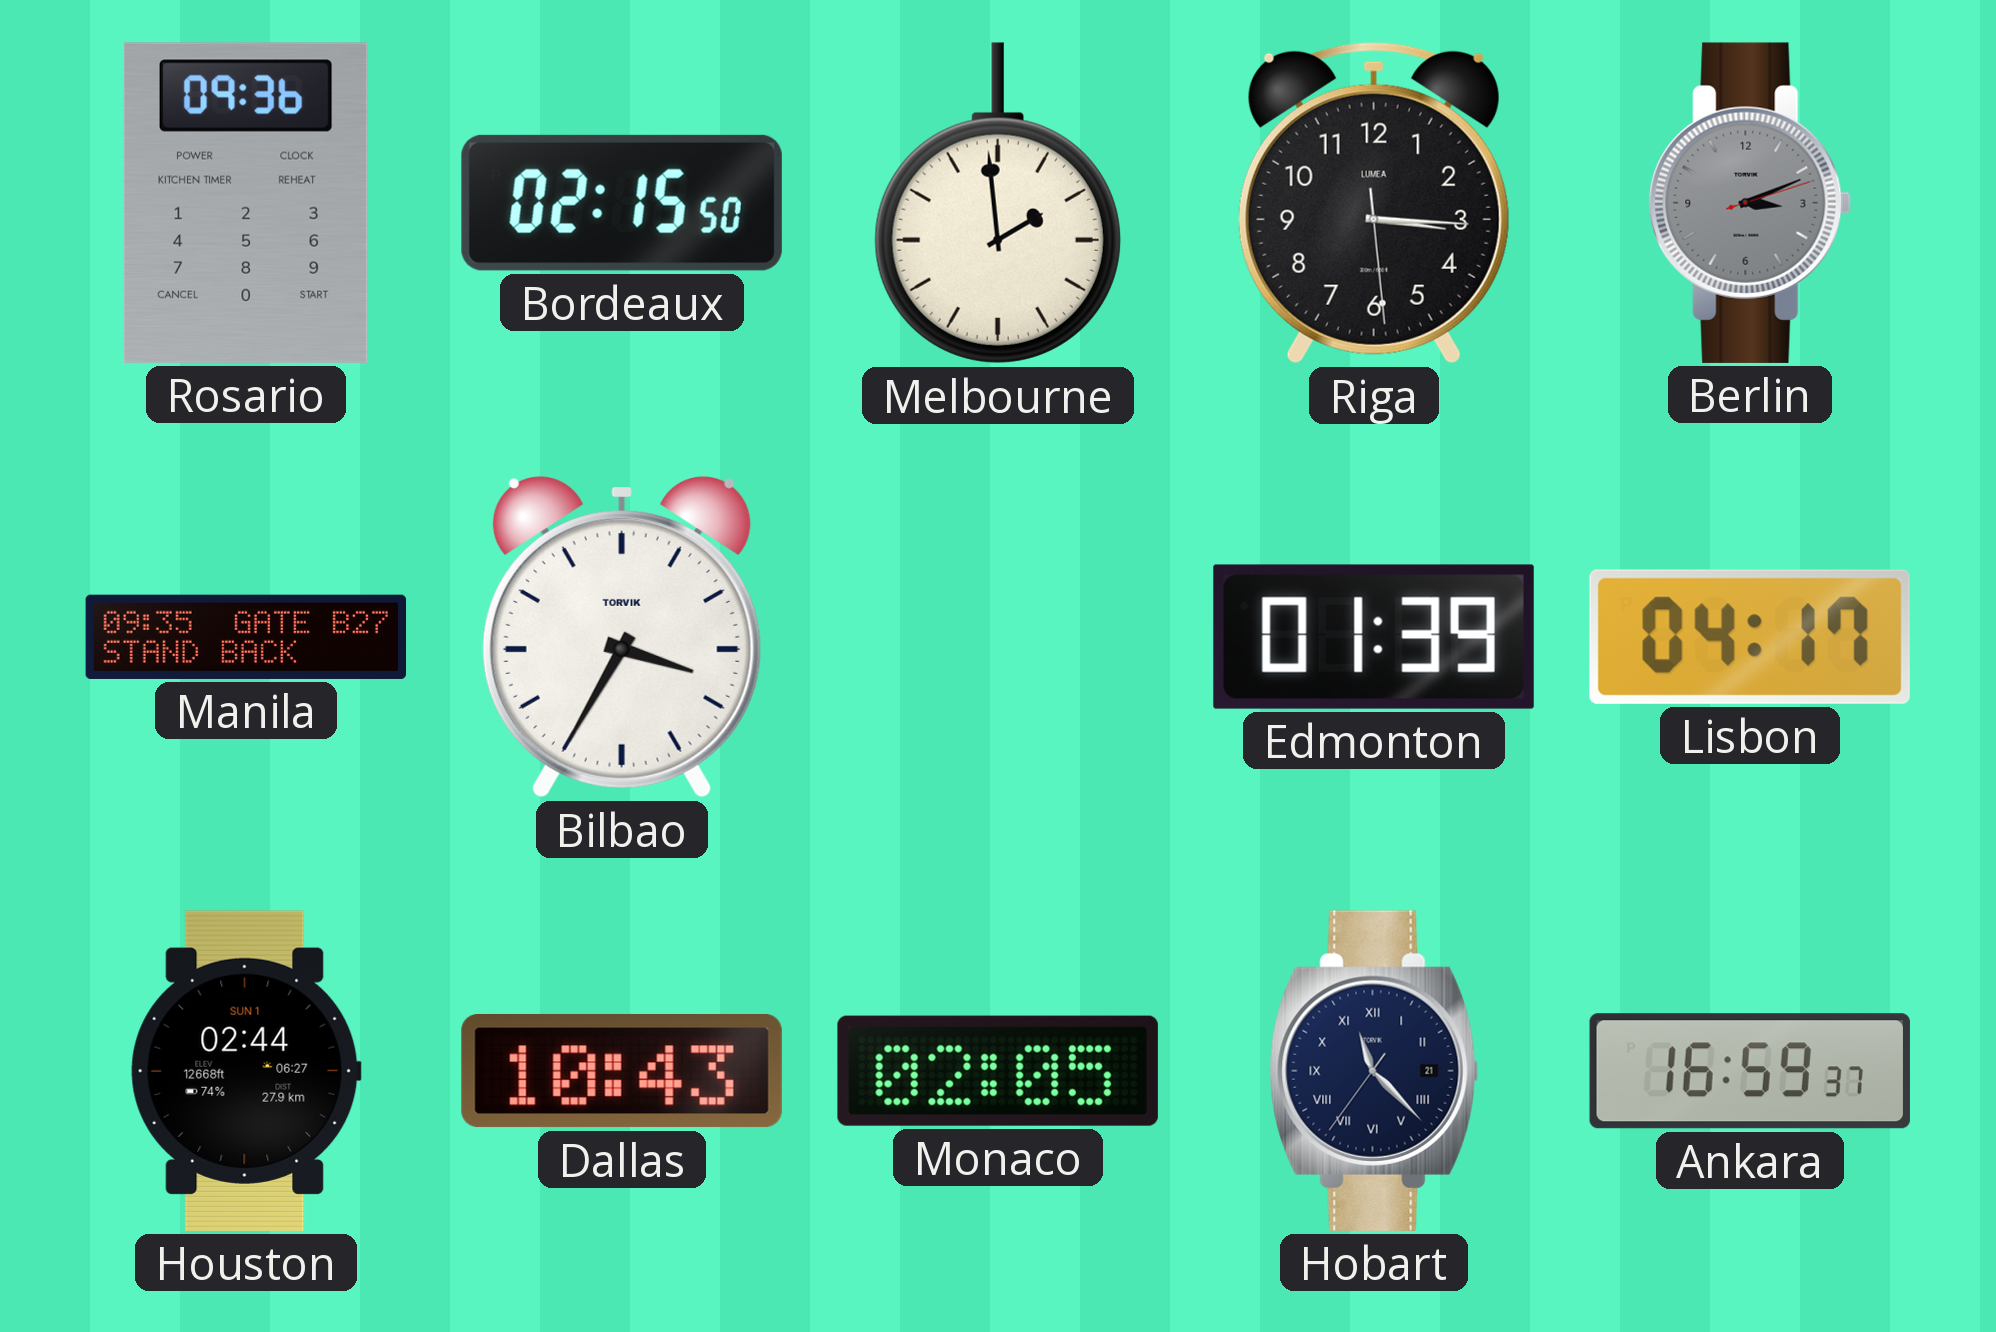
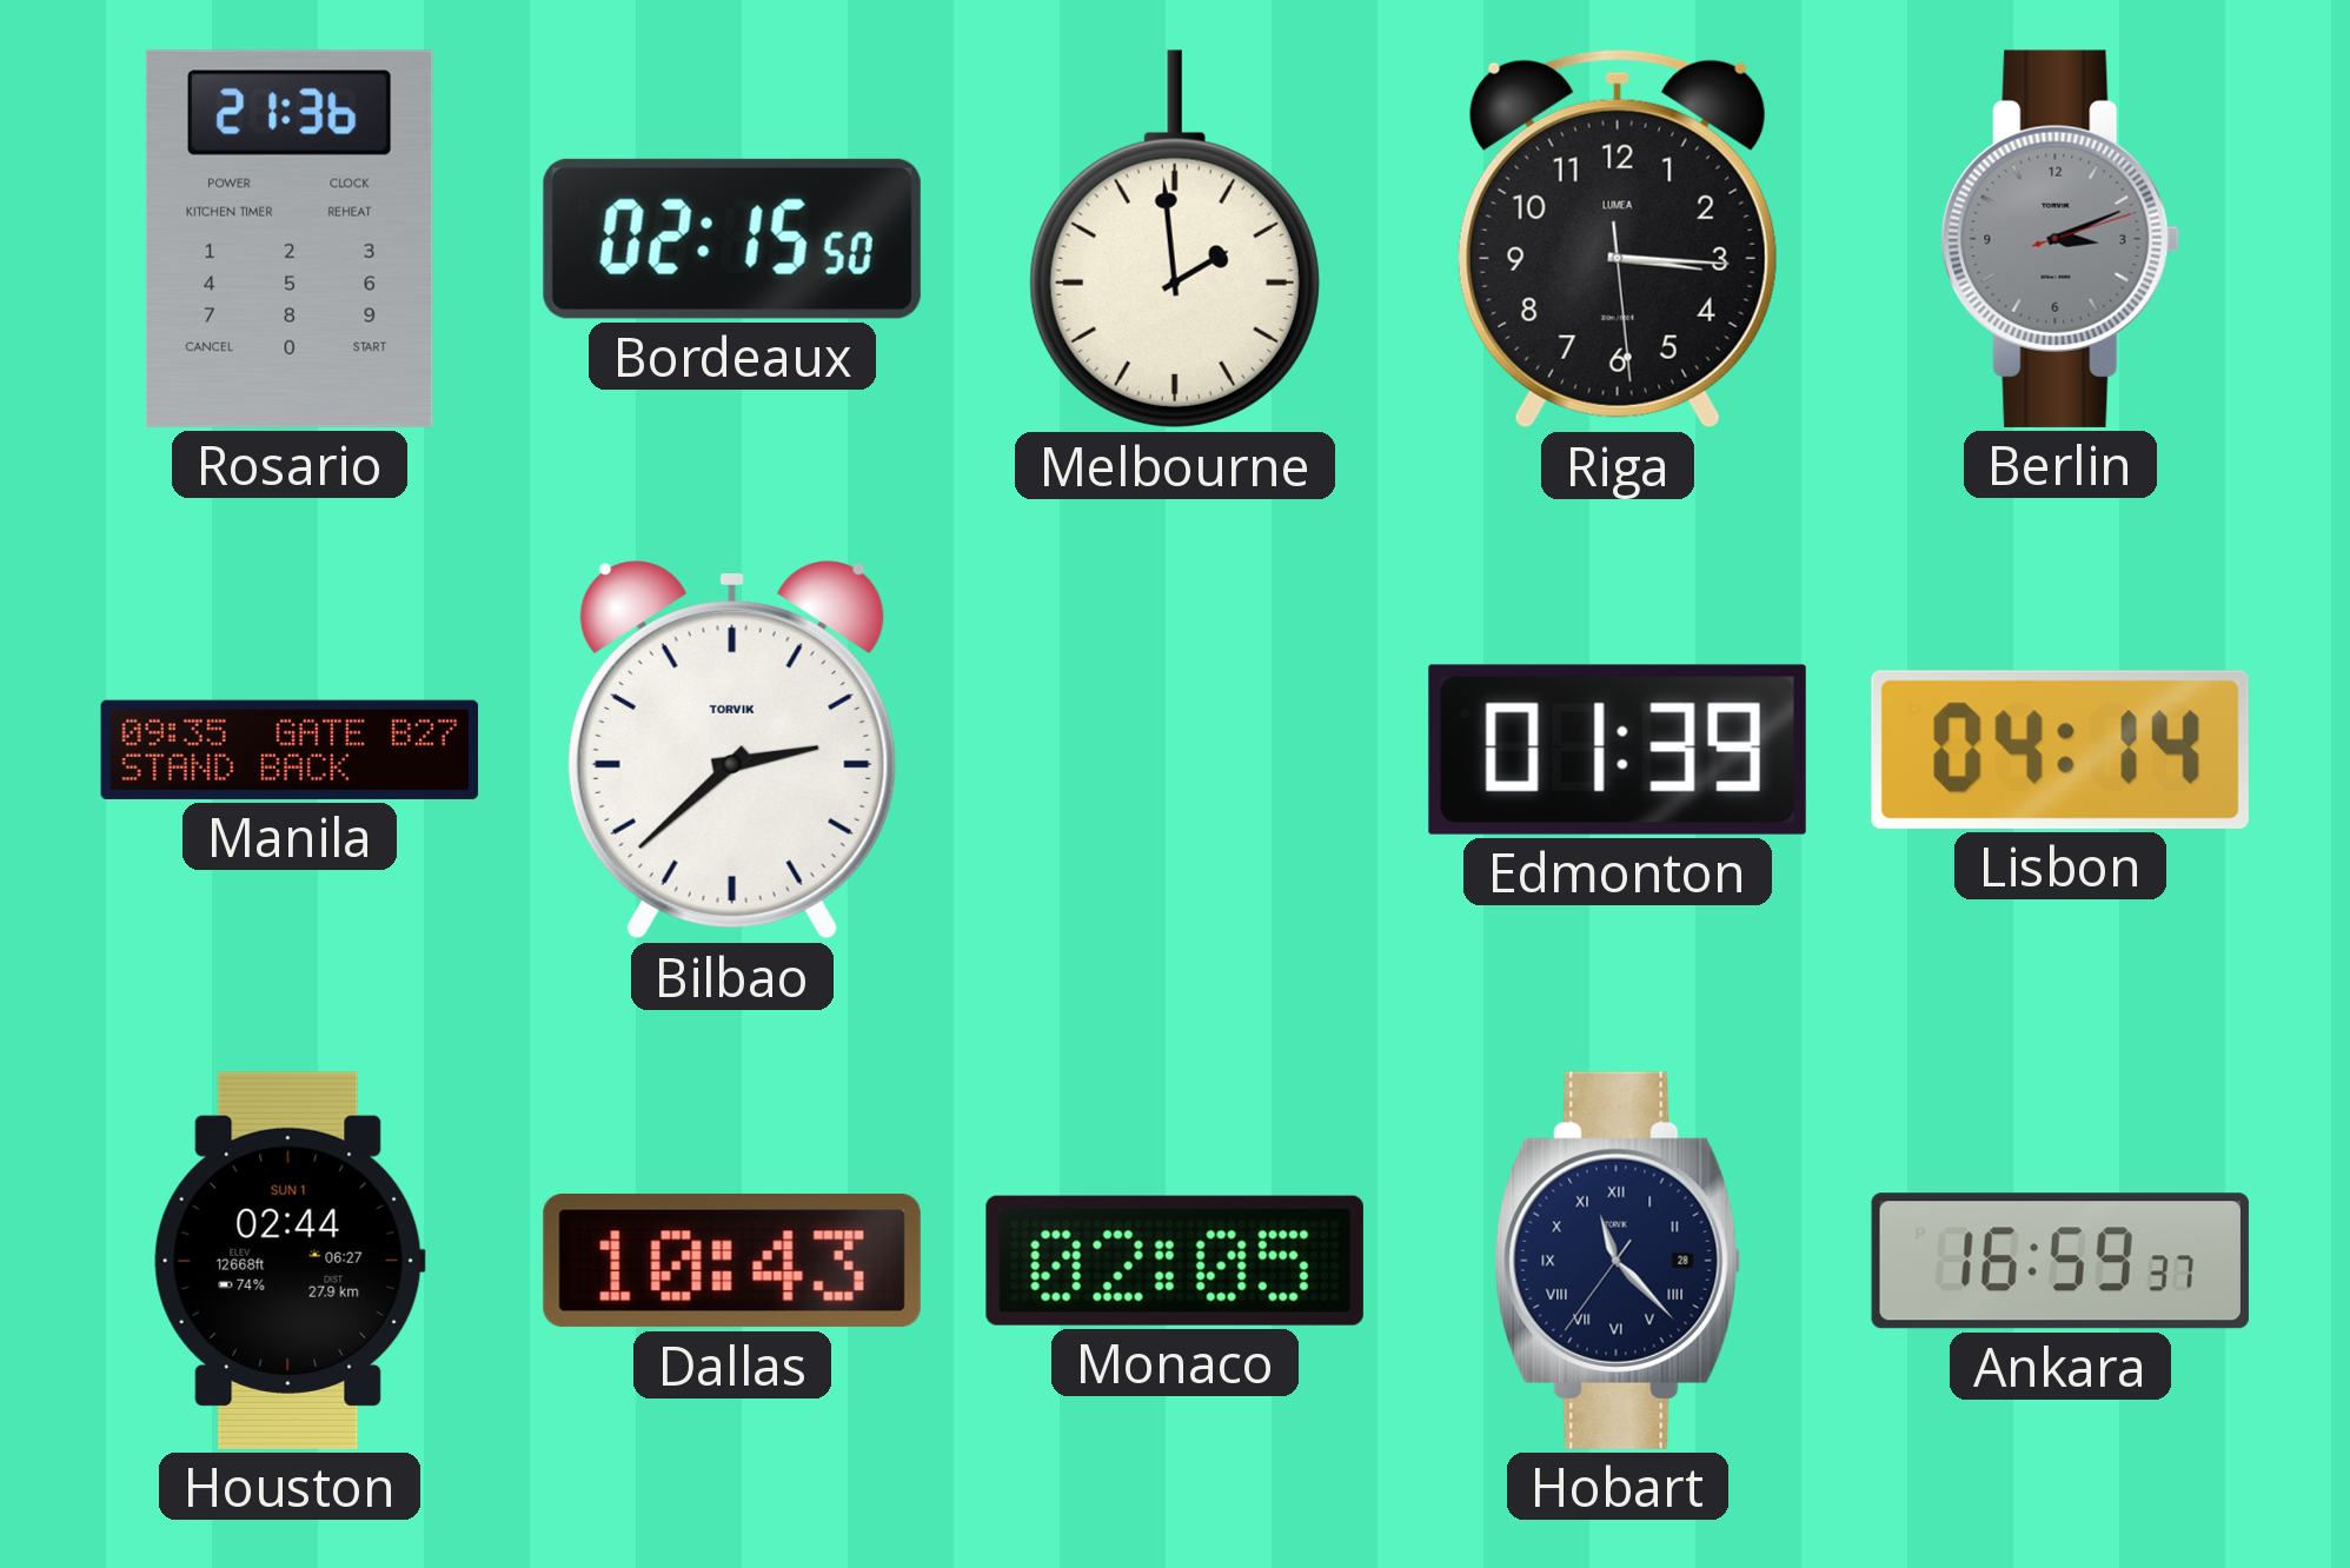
Rosario: 09:36 -> 21:36 (290, 239)
Bilbao: 3:35 -> 2:38 (732, 750)
Lisbon: 04:17 -> 04:14 (2060, 750)
Hobart date: 21 -> 28 (1618, 1261)
